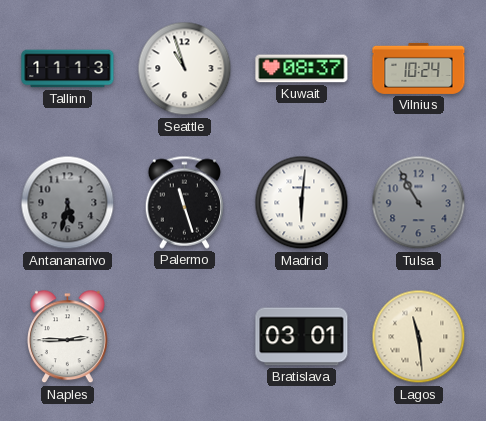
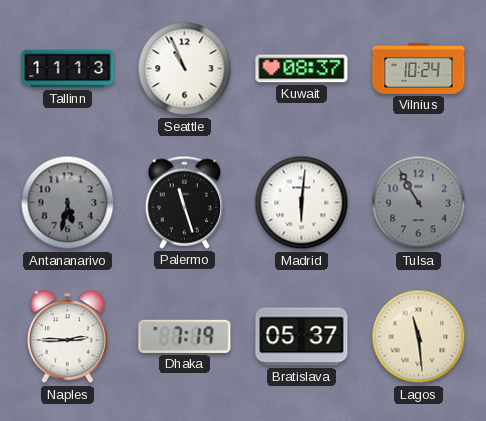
Seattle: 10:57 -> 10:56 (185, 69)
Dhaka: none -> 7:19 (185, 336)
Bratislava: 03:01 -> 05:37 (302, 337)
